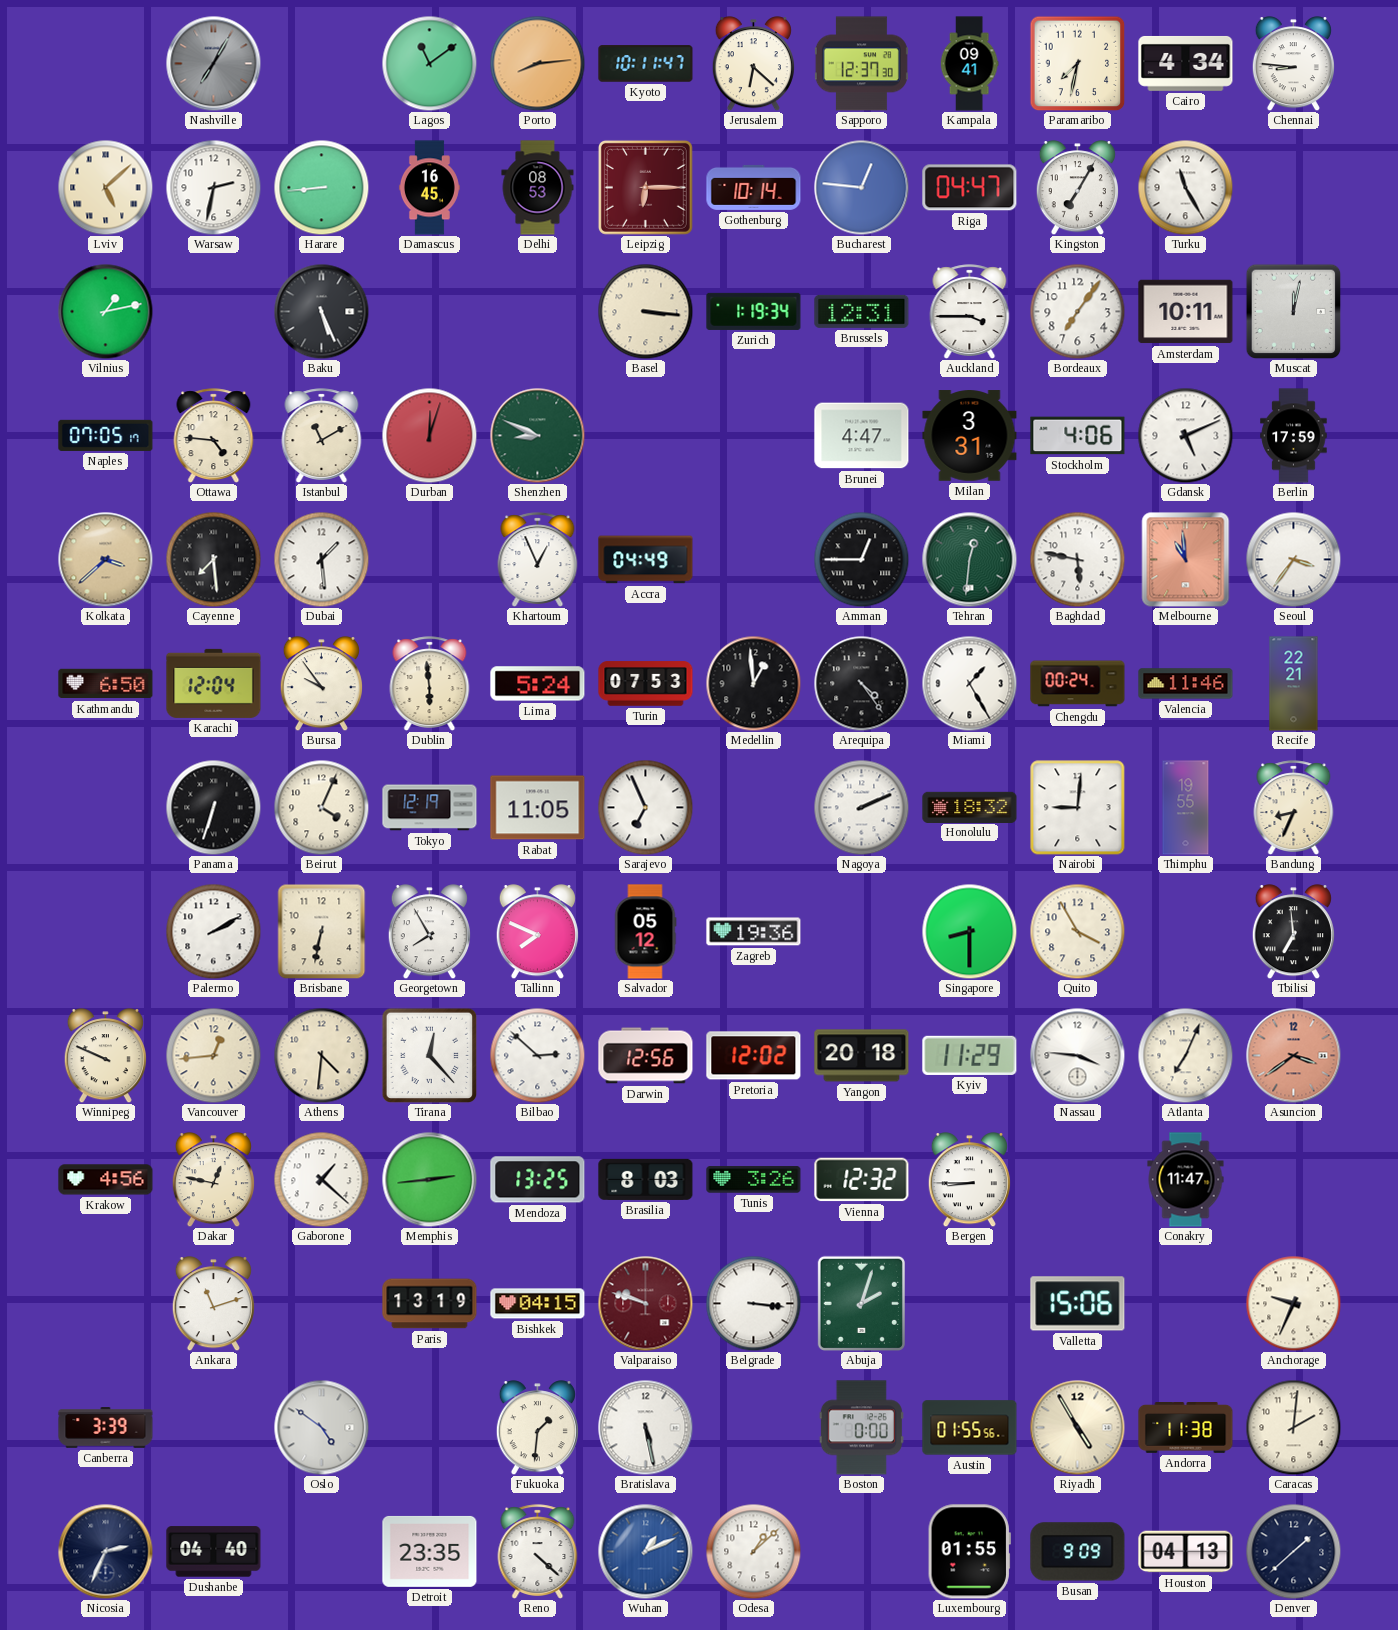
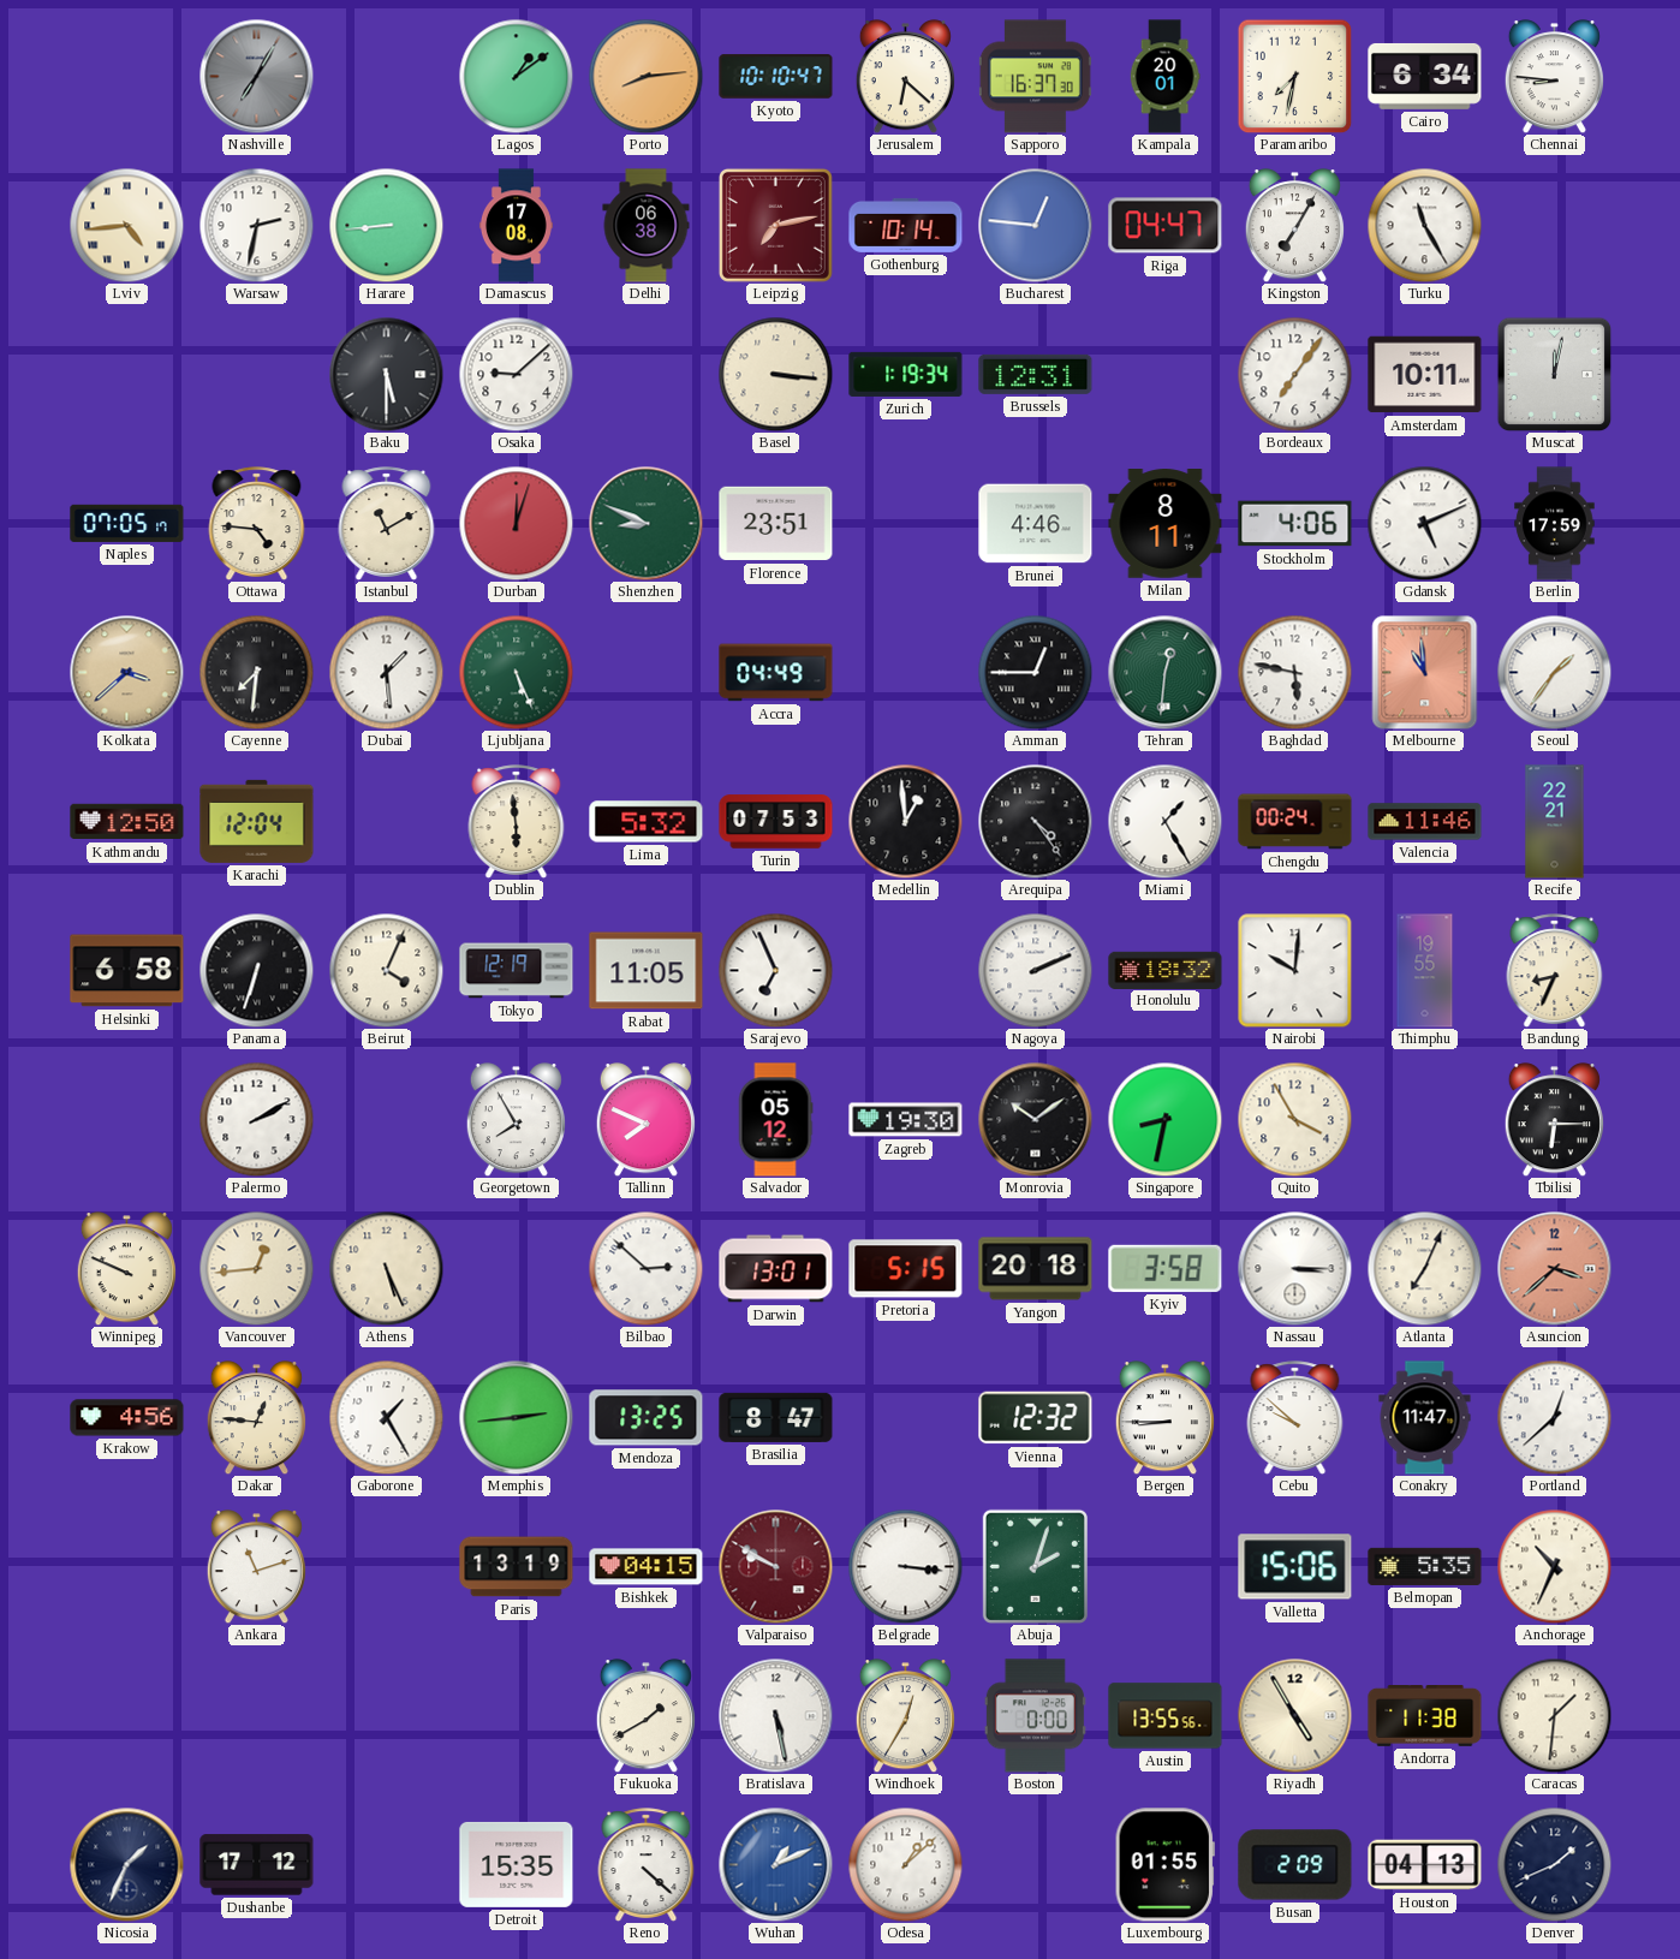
Lagos: 11:09 -> 1:09 (516, 76)
Kyoto: 10:11 -> 10:10 (776, 77)
Sapporo: 12:37 -> 16:37 (1035, 77)
Kampala: 09:41 -> 20:01 (1164, 77)
Cairo: 4:34 -> 6:34 (1425, 76)
Lviv: 5:08 -> 4:44 (126, 225)
Damascus: 16:45 -> 17:08 (516, 226)
Delhi: 08:53 -> 06:38 (647, 226)
Leipzig: 6:15 -> 7:13 (775, 225)
Vilnius: 1:13 -> none (105, 311)
Baku: 5:26 -> 5:30 (386, 374)
Osaka: none -> 9:08 (516, 374)
Auckland: 3:45 -> none (970, 312)
Florence: none -> 23:51 (776, 524)
Brunei: 4:47 -> 4:46 (1036, 524)
Milan: 3:31 -> 8:11 (1166, 524)
Cayenne: 7:29 -> 7:31 (256, 672)
Ljubljana: none -> 5:26 (516, 672)
Khartoum: 12:56 -> none (538, 560)
Seoul: 3:36 -> 1:36 (1554, 672)
Kathmandu: 6:50 -> 12:50 (127, 822)
Bursa: 9:54 -> none (321, 684)
Lima: 5:24 -> 5:32 (647, 822)
Helsinki: none -> 6:58 (127, 971)
Nairobi: 9:01 -> 10:01 (1294, 970)
Brisbane: 6:32 -> none (322, 931)
Zagreb: 19:36 -> 19:30 (906, 1120)
Monrovia: none -> 10:09 (1035, 1119)
Singapore: 8:30 -> 8:32 (1164, 1119)
Tbilisi: 6:59 -> 6:15 (1554, 1120)
Athens: 4:31 -> 5:26 (386, 1268)
Tirana: 12:23 -> none (429, 1055)
Darwin: 12:56 -> 13:01 (776, 1269)
Pretoria: 12:02 -> 5:15 (906, 1269)
Kyiv: 11:29 -> 3:58 (1166, 1268)
Nassau: 3:46 -> 3:15 (1294, 1268)
Asuncion: 3:39 -> 3:38 (1554, 1268)
Dakar: 12:47 -> 12:46 (256, 1418)
Gaborone: 1:22 -> 1:25 (386, 1417)
Brasilia: 8:03 -> 8:47 (776, 1417)
Tunis: 3:26 -> none (754, 1180)
Cebu: none -> 9:52 (1295, 1418)
Portland: none -> 12:38 (1554, 1417)
Valparaiso: 9:48 -> 9:50 (775, 1566)
Belmopan: none -> 5:35 (1425, 1566)
Anchorage: 9:34 -> 10:34 (1554, 1566)
Canberra: 3:39 -> none (106, 1428)
Oslo: 4:51 -> none (321, 1427)
Fukuoka: 1:31 -> 1:40 (645, 1716)
Windhoek: none -> 12:35 (905, 1716)
Austin: 01:55 -> 13:55 (1166, 1716)
Caracas: 2:01 -> 1:31 (1554, 1715)
Nicosia: 2:34 -> 1:34 (126, 1864)
Dushanbe: 04:40 -> 17:12 (257, 1865)
Detroit: 23:35 -> 15:35 (517, 1864)
Busan: 9:09 -> 2:09 (1295, 1865)
Denver: 1:38 -> 1:41 (1554, 1864)
